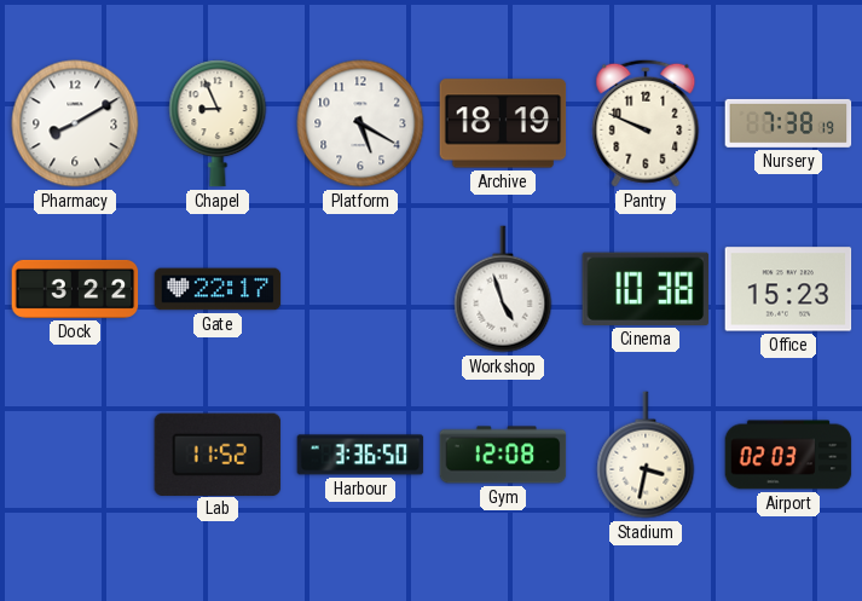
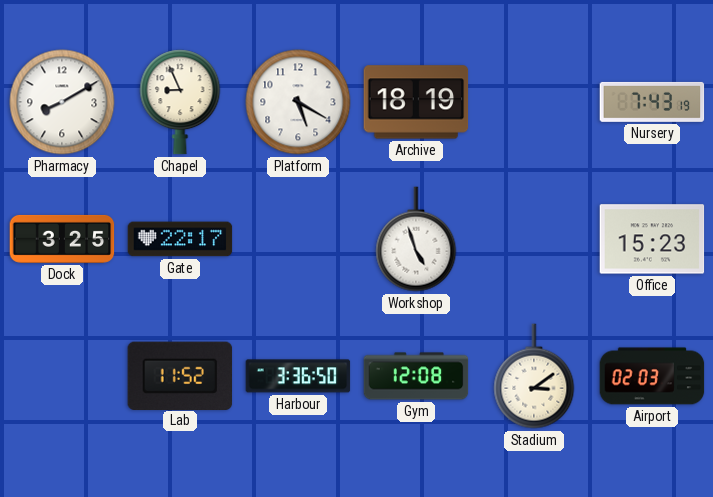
Pantry: 9:49 -> none (646, 123)
Nursery: 7:38 -> 7:43 (652, 102)
Dock: 3:22 -> 3:25 (62, 239)
Cinema: 10:38 -> none (644, 289)
Stadium: 3:32 -> 3:09 (534, 376)
